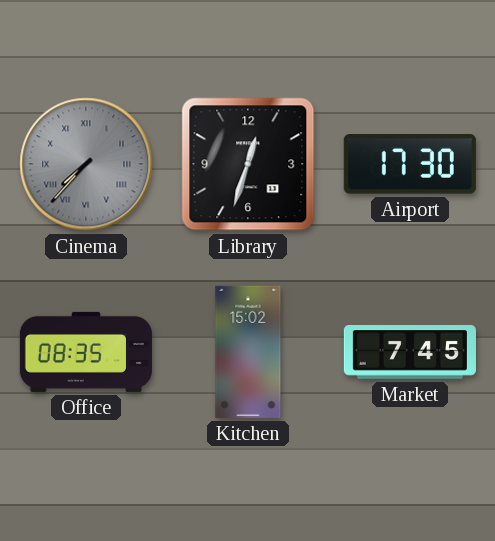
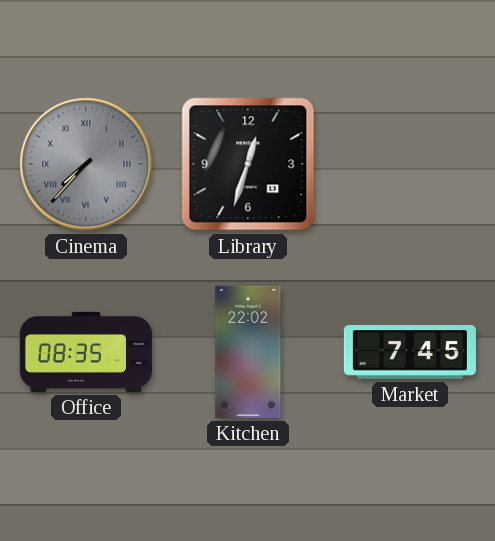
Airport: 17:30 -> none (410, 164)
Kitchen: 15:02 -> 22:02 (248, 352)
